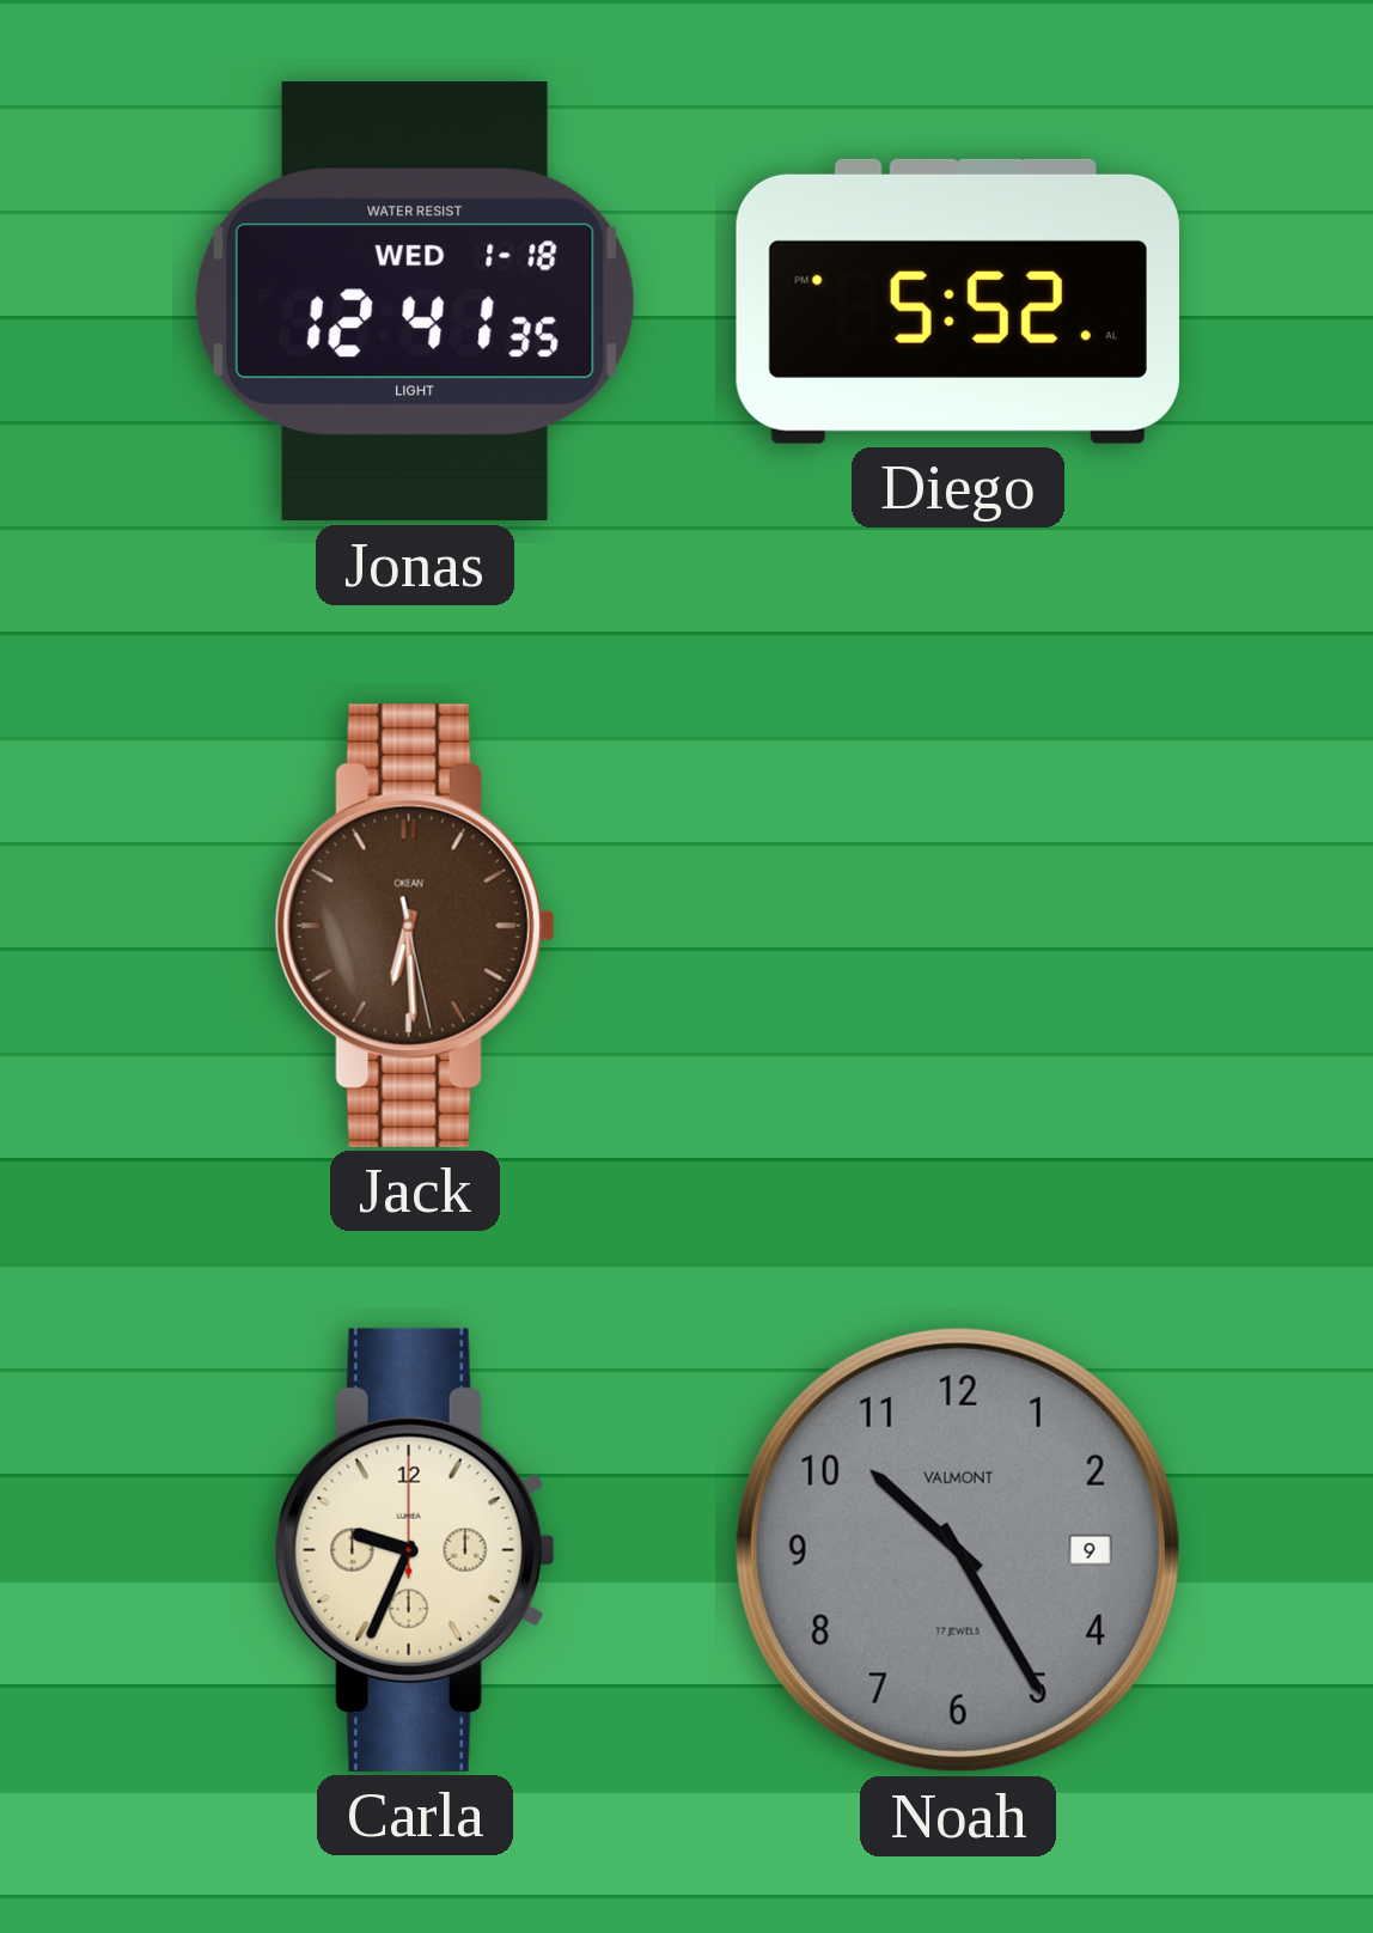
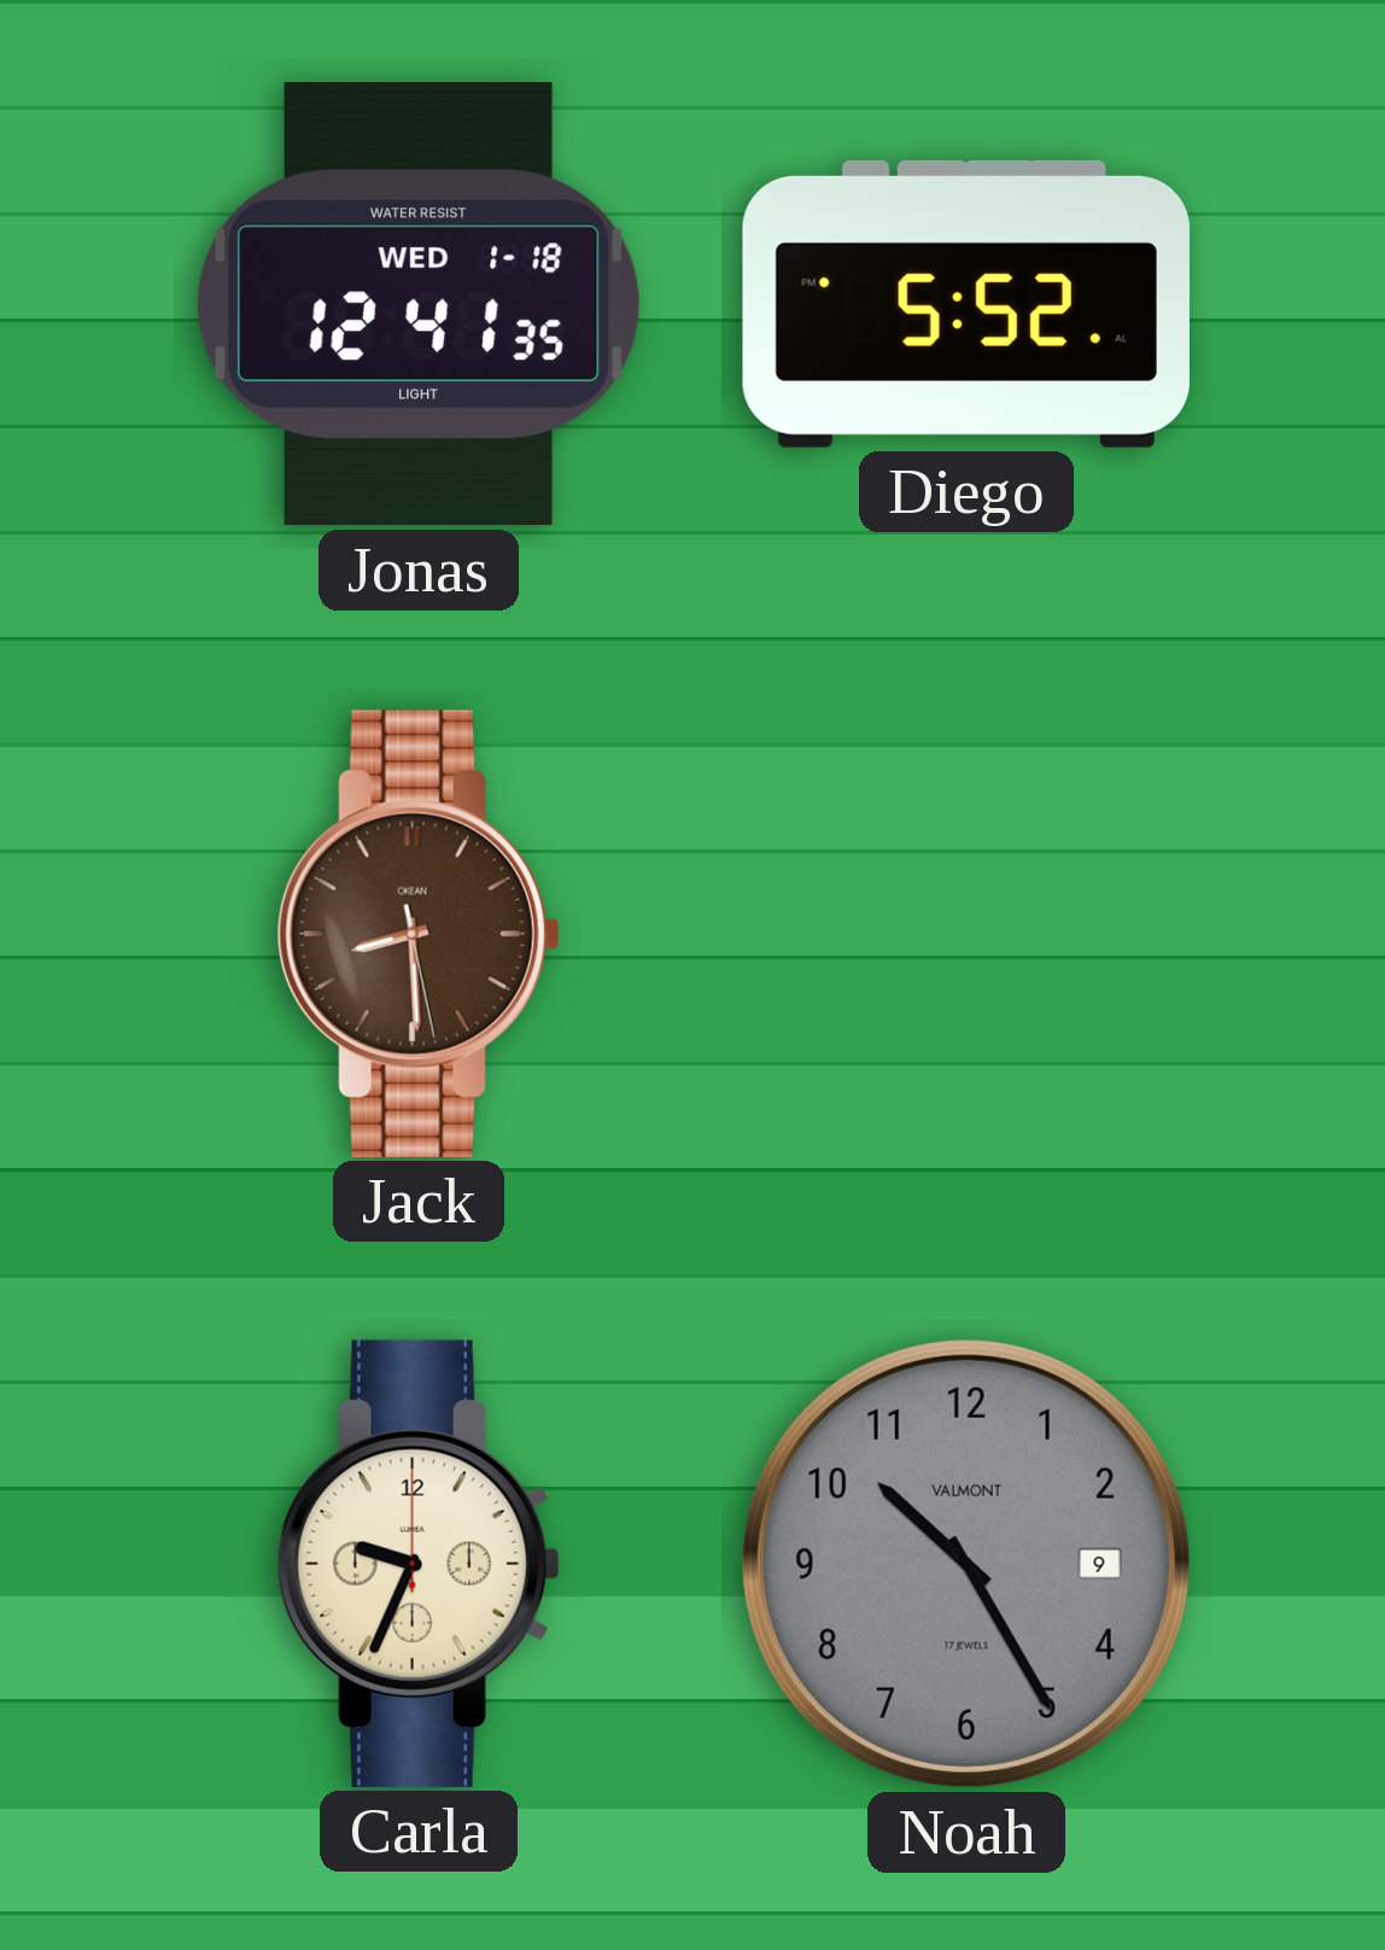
Jack: 6:29 -> 8:29 (419, 934)
